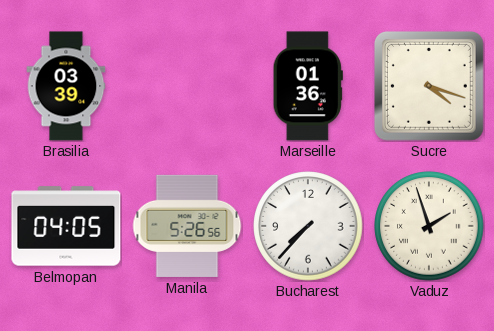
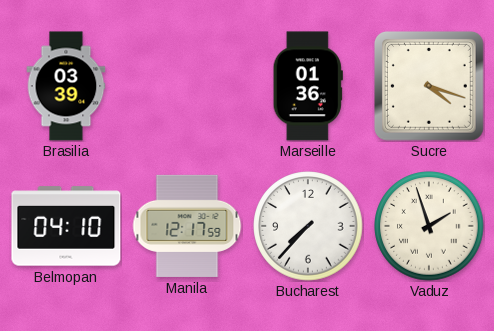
Belmopan: 04:05 -> 04:10 (66, 226)
Manila: 5:26 -> 12:17 (187, 226)
